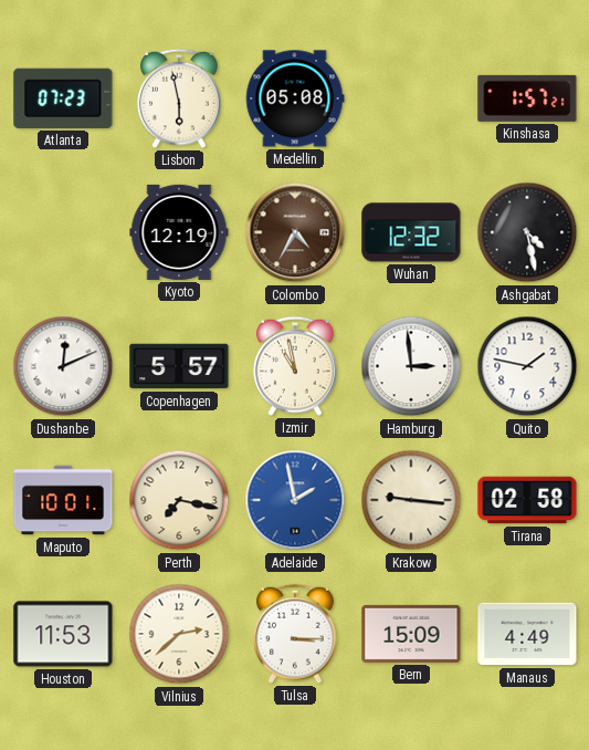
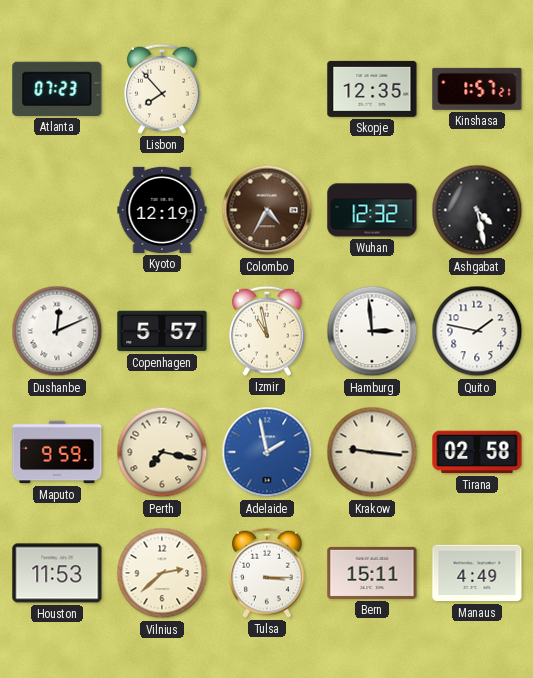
Lisbon: 5:58 -> 7:53 (163, 89)
Medellin: 05:08 -> none (295, 98)
Skopje: none -> 12:35 (372, 89)
Maputo: 10:01 -> 9:59 (57, 452)
Bern: 15:09 -> 15:11 (372, 573)
